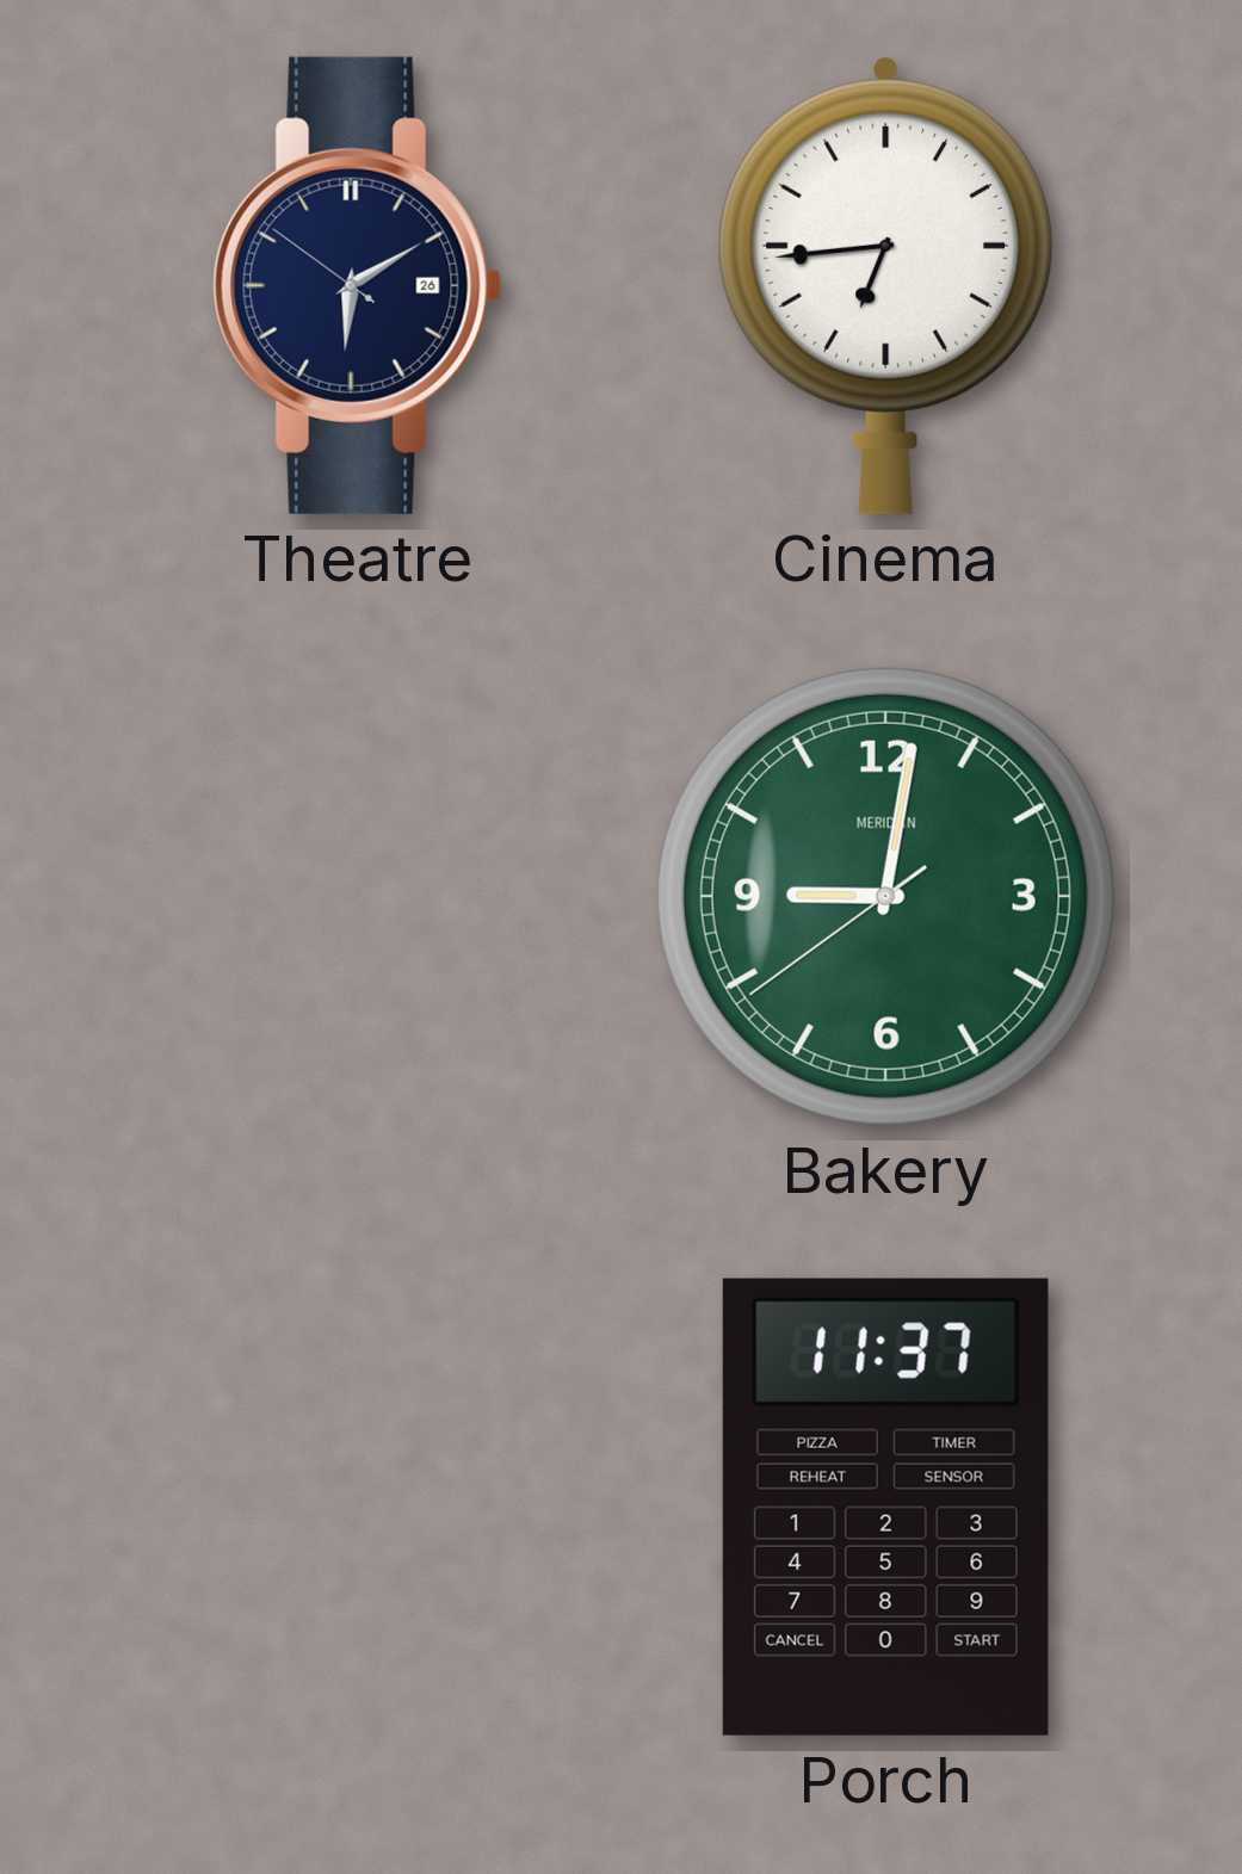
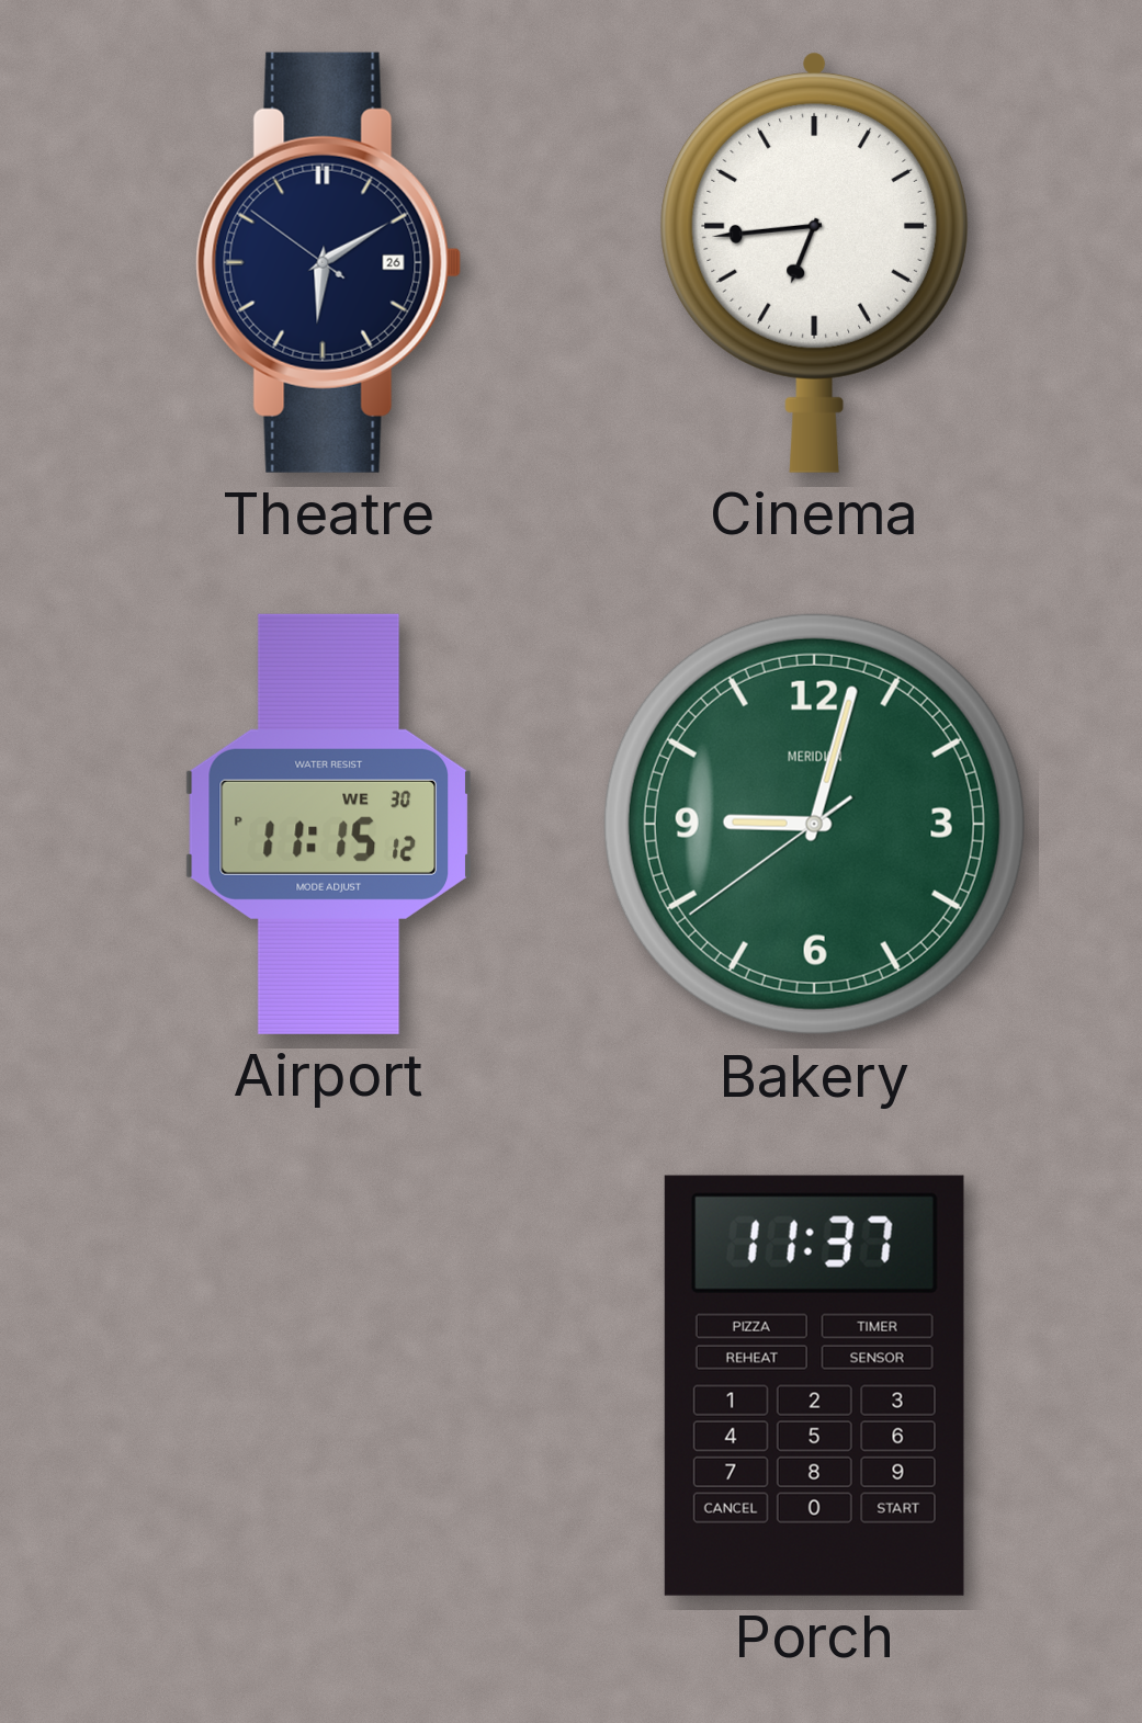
Airport: none -> 11:15 (328, 824)
Bakery: 9:01 -> 9:02 (814, 824)
